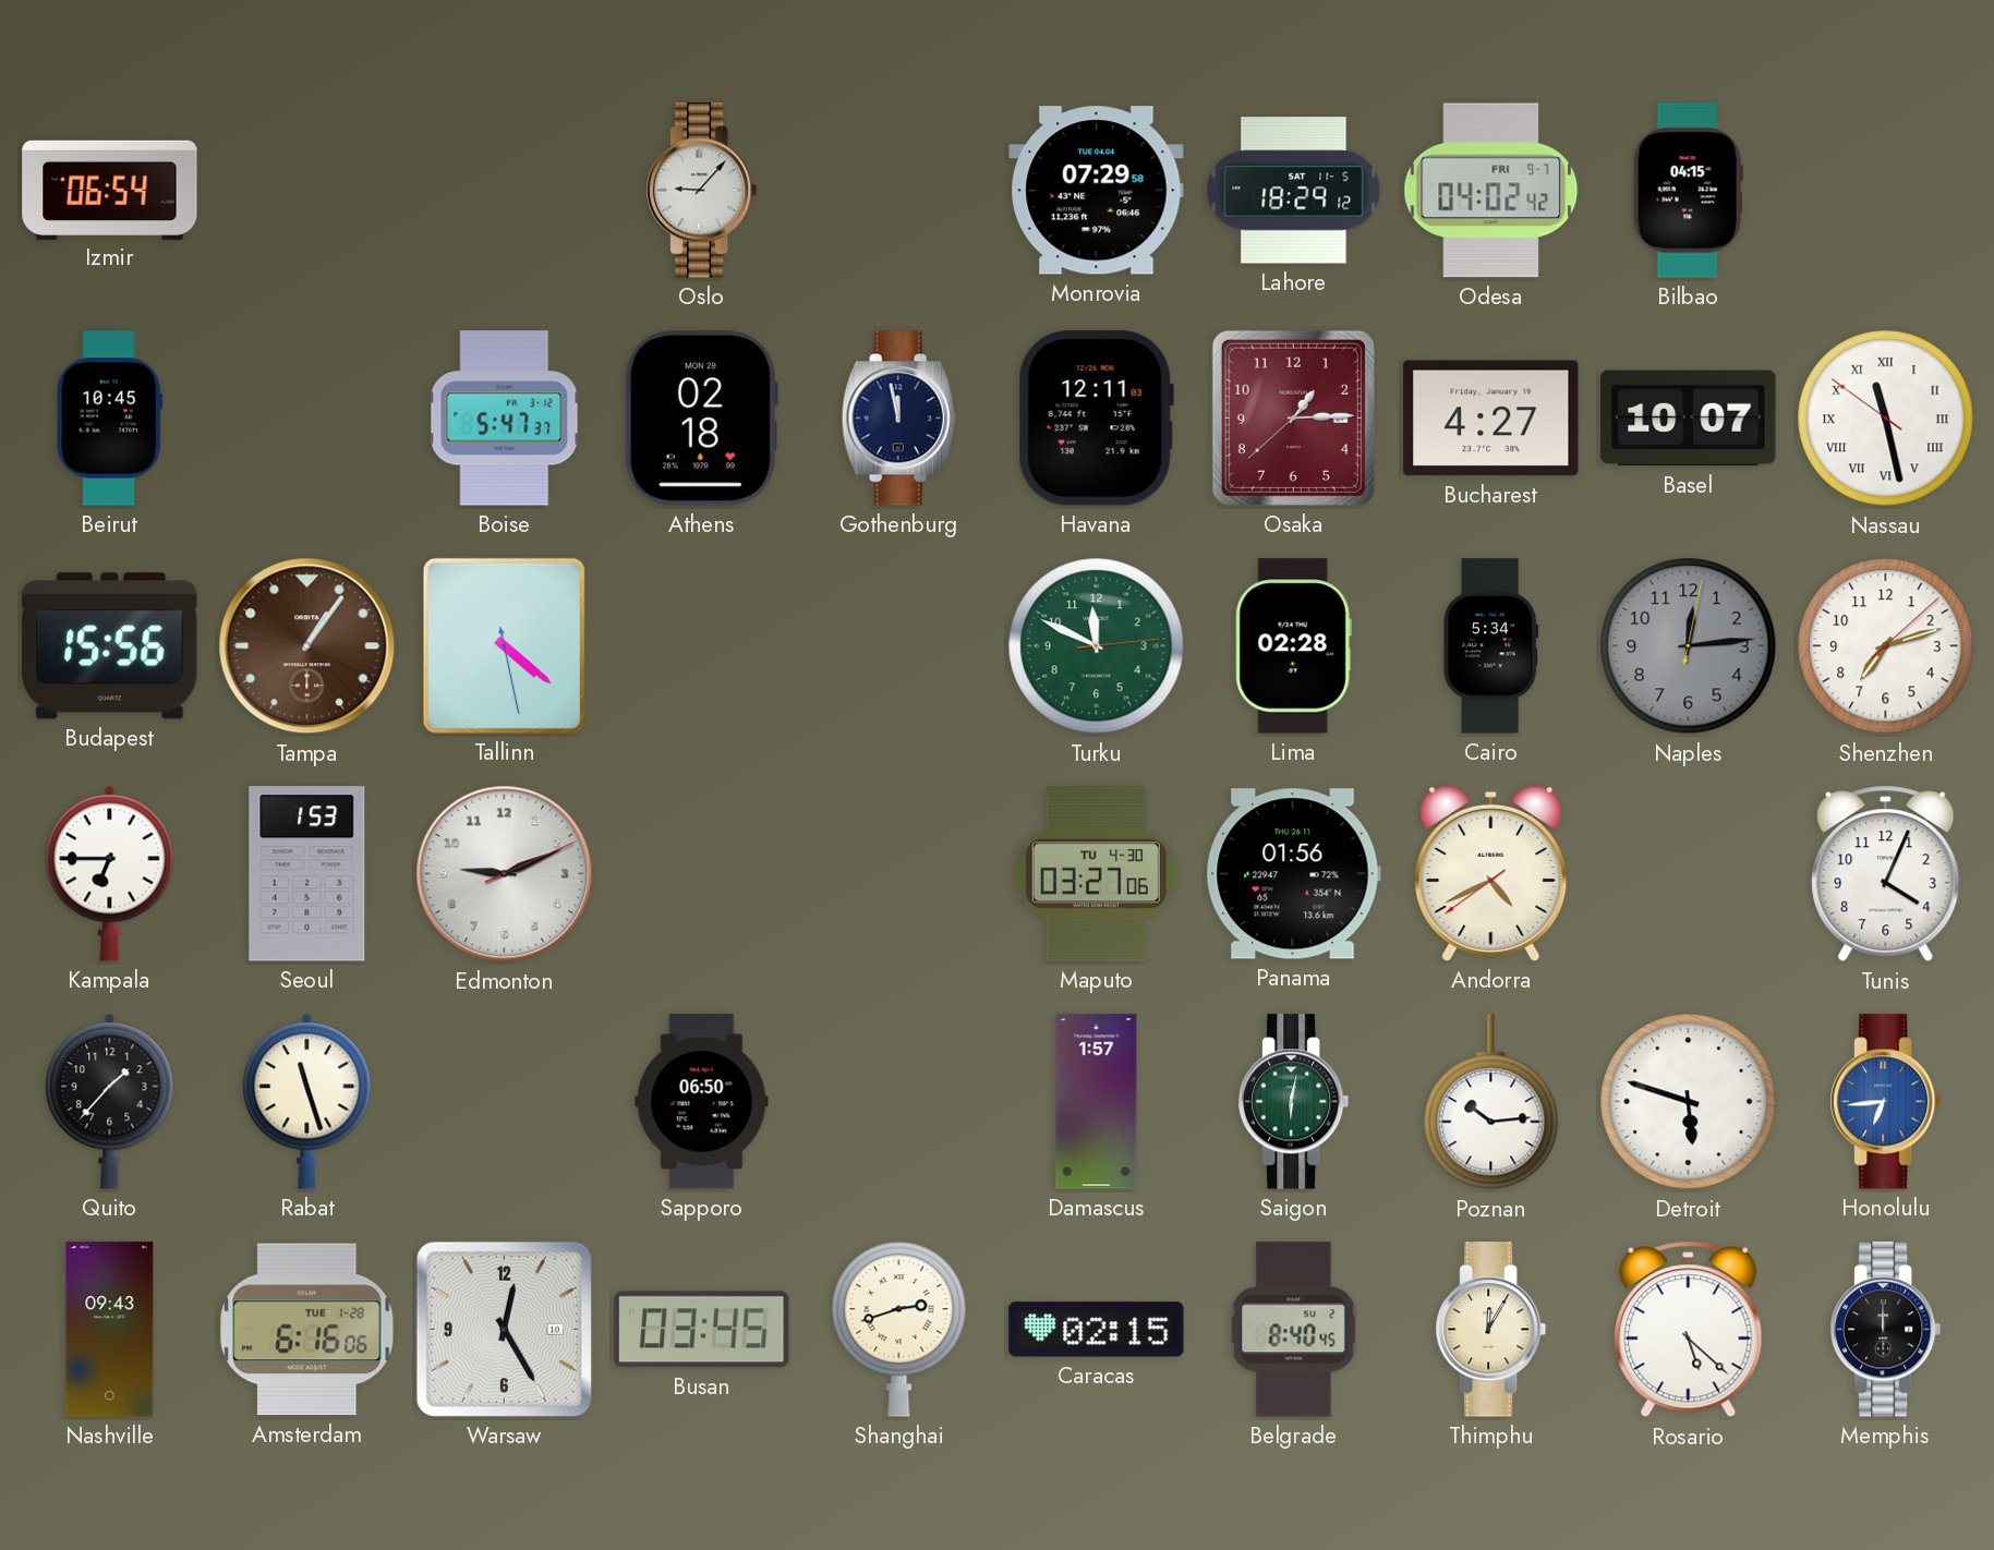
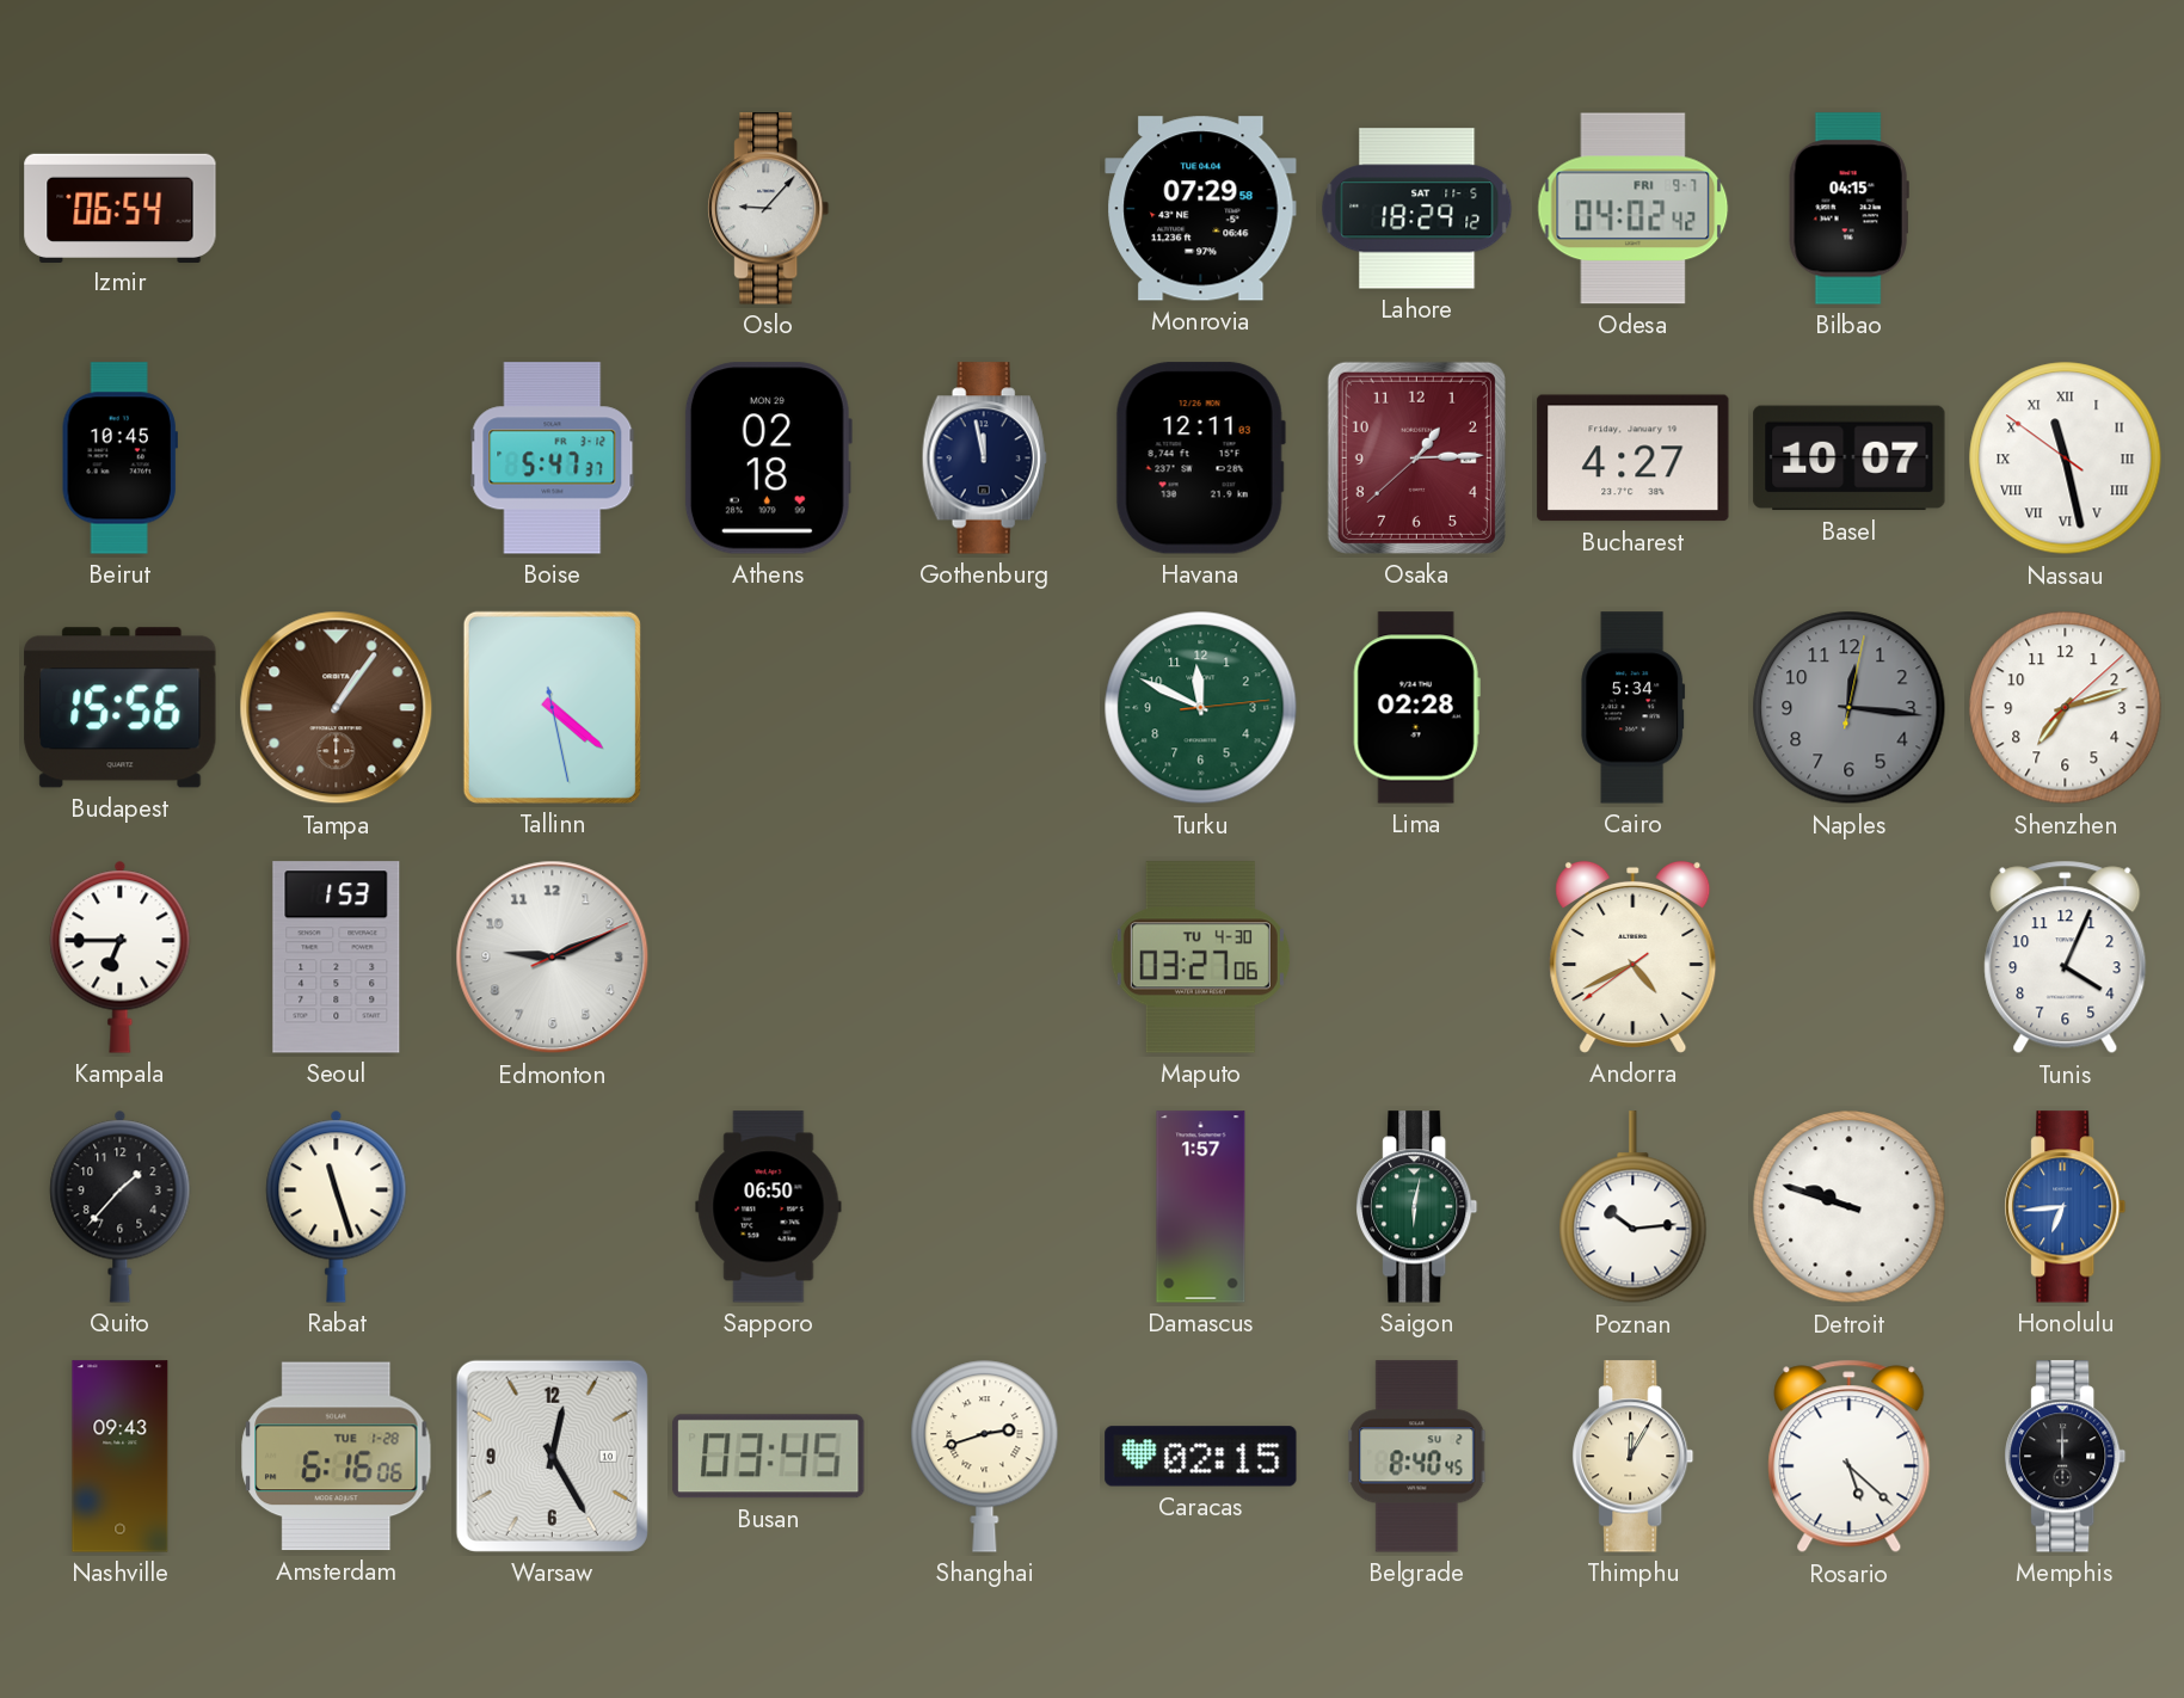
Naples: 12:14 -> 12:16 (1850, 708)
Panama: 01:56 -> none (1293, 874)
Detroit: 5:48 -> 9:48 (1850, 1207)
